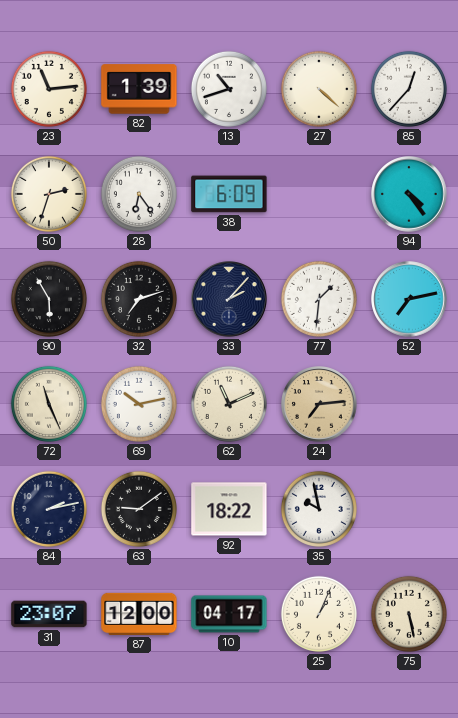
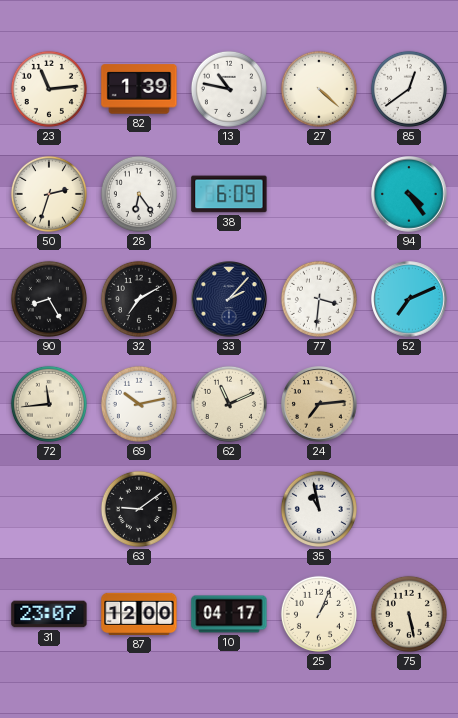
13: 10:42 -> 10:47 (229, 89)
85: 12:37 -> 12:39 (409, 89)
90: 5:55 -> 8:25 (49, 299)
32: 7:12 -> 7:10 (139, 299)
77: 1:31 -> 3:31 (319, 299)
52: 7:13 -> 7:11 (409, 299)
72: 11:26 -> 11:44 (49, 404)
84: 2:13 -> none (49, 509)
92: 18:22 -> none (229, 509)
35: 9:58 -> 10:58 (319, 509)
